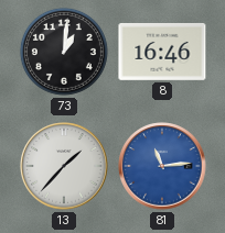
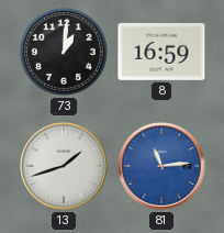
8: 16:46 -> 16:59 (161, 52)
13: 1:37 -> 1:42 (64, 166)
